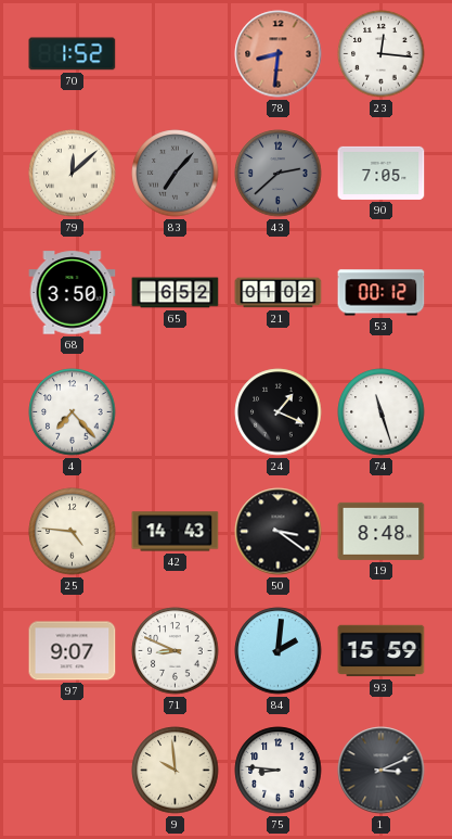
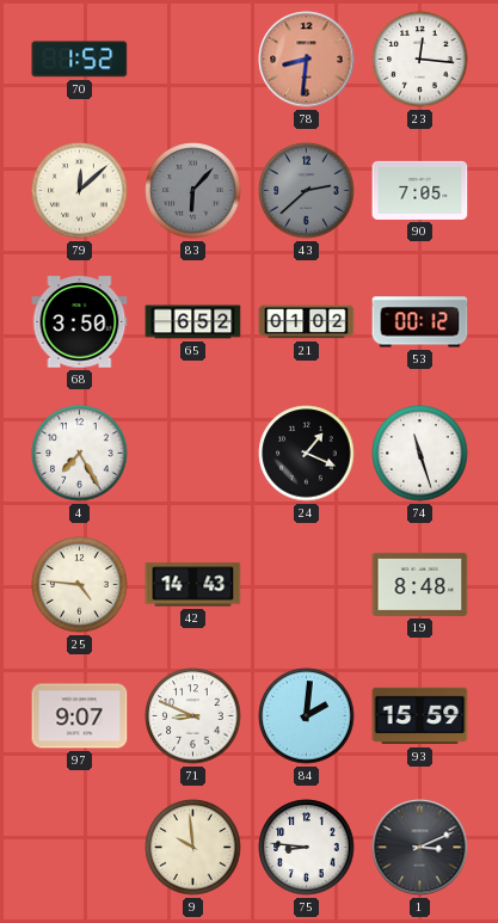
83: 7:07 -> 6:07 (193, 191)
4: 7:23 -> 7:25 (80, 454)
50: 3:21 -> none (279, 532)
